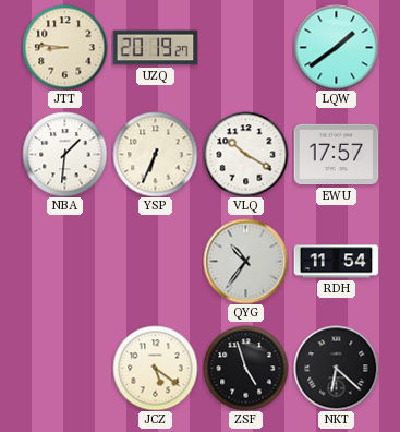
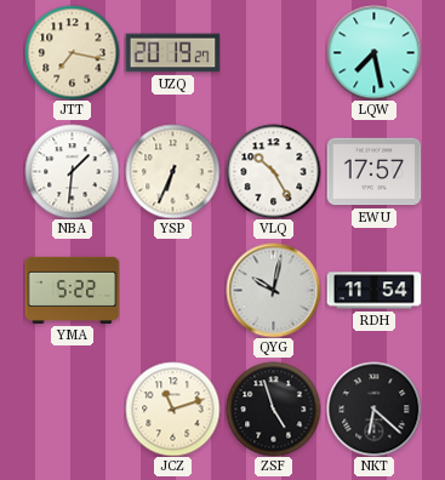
JTT: 8:46 -> 7:17 (72, 52)
LQW: 1:39 -> 7:28 (373, 52)
VLQ: 10:20 -> 10:25 (273, 171)
YMA: none -> 5:22 (72, 290)
QYG: 10:36 -> 10:02 (273, 290)
JCZ: 5:21 -> 11:12 (172, 408)
